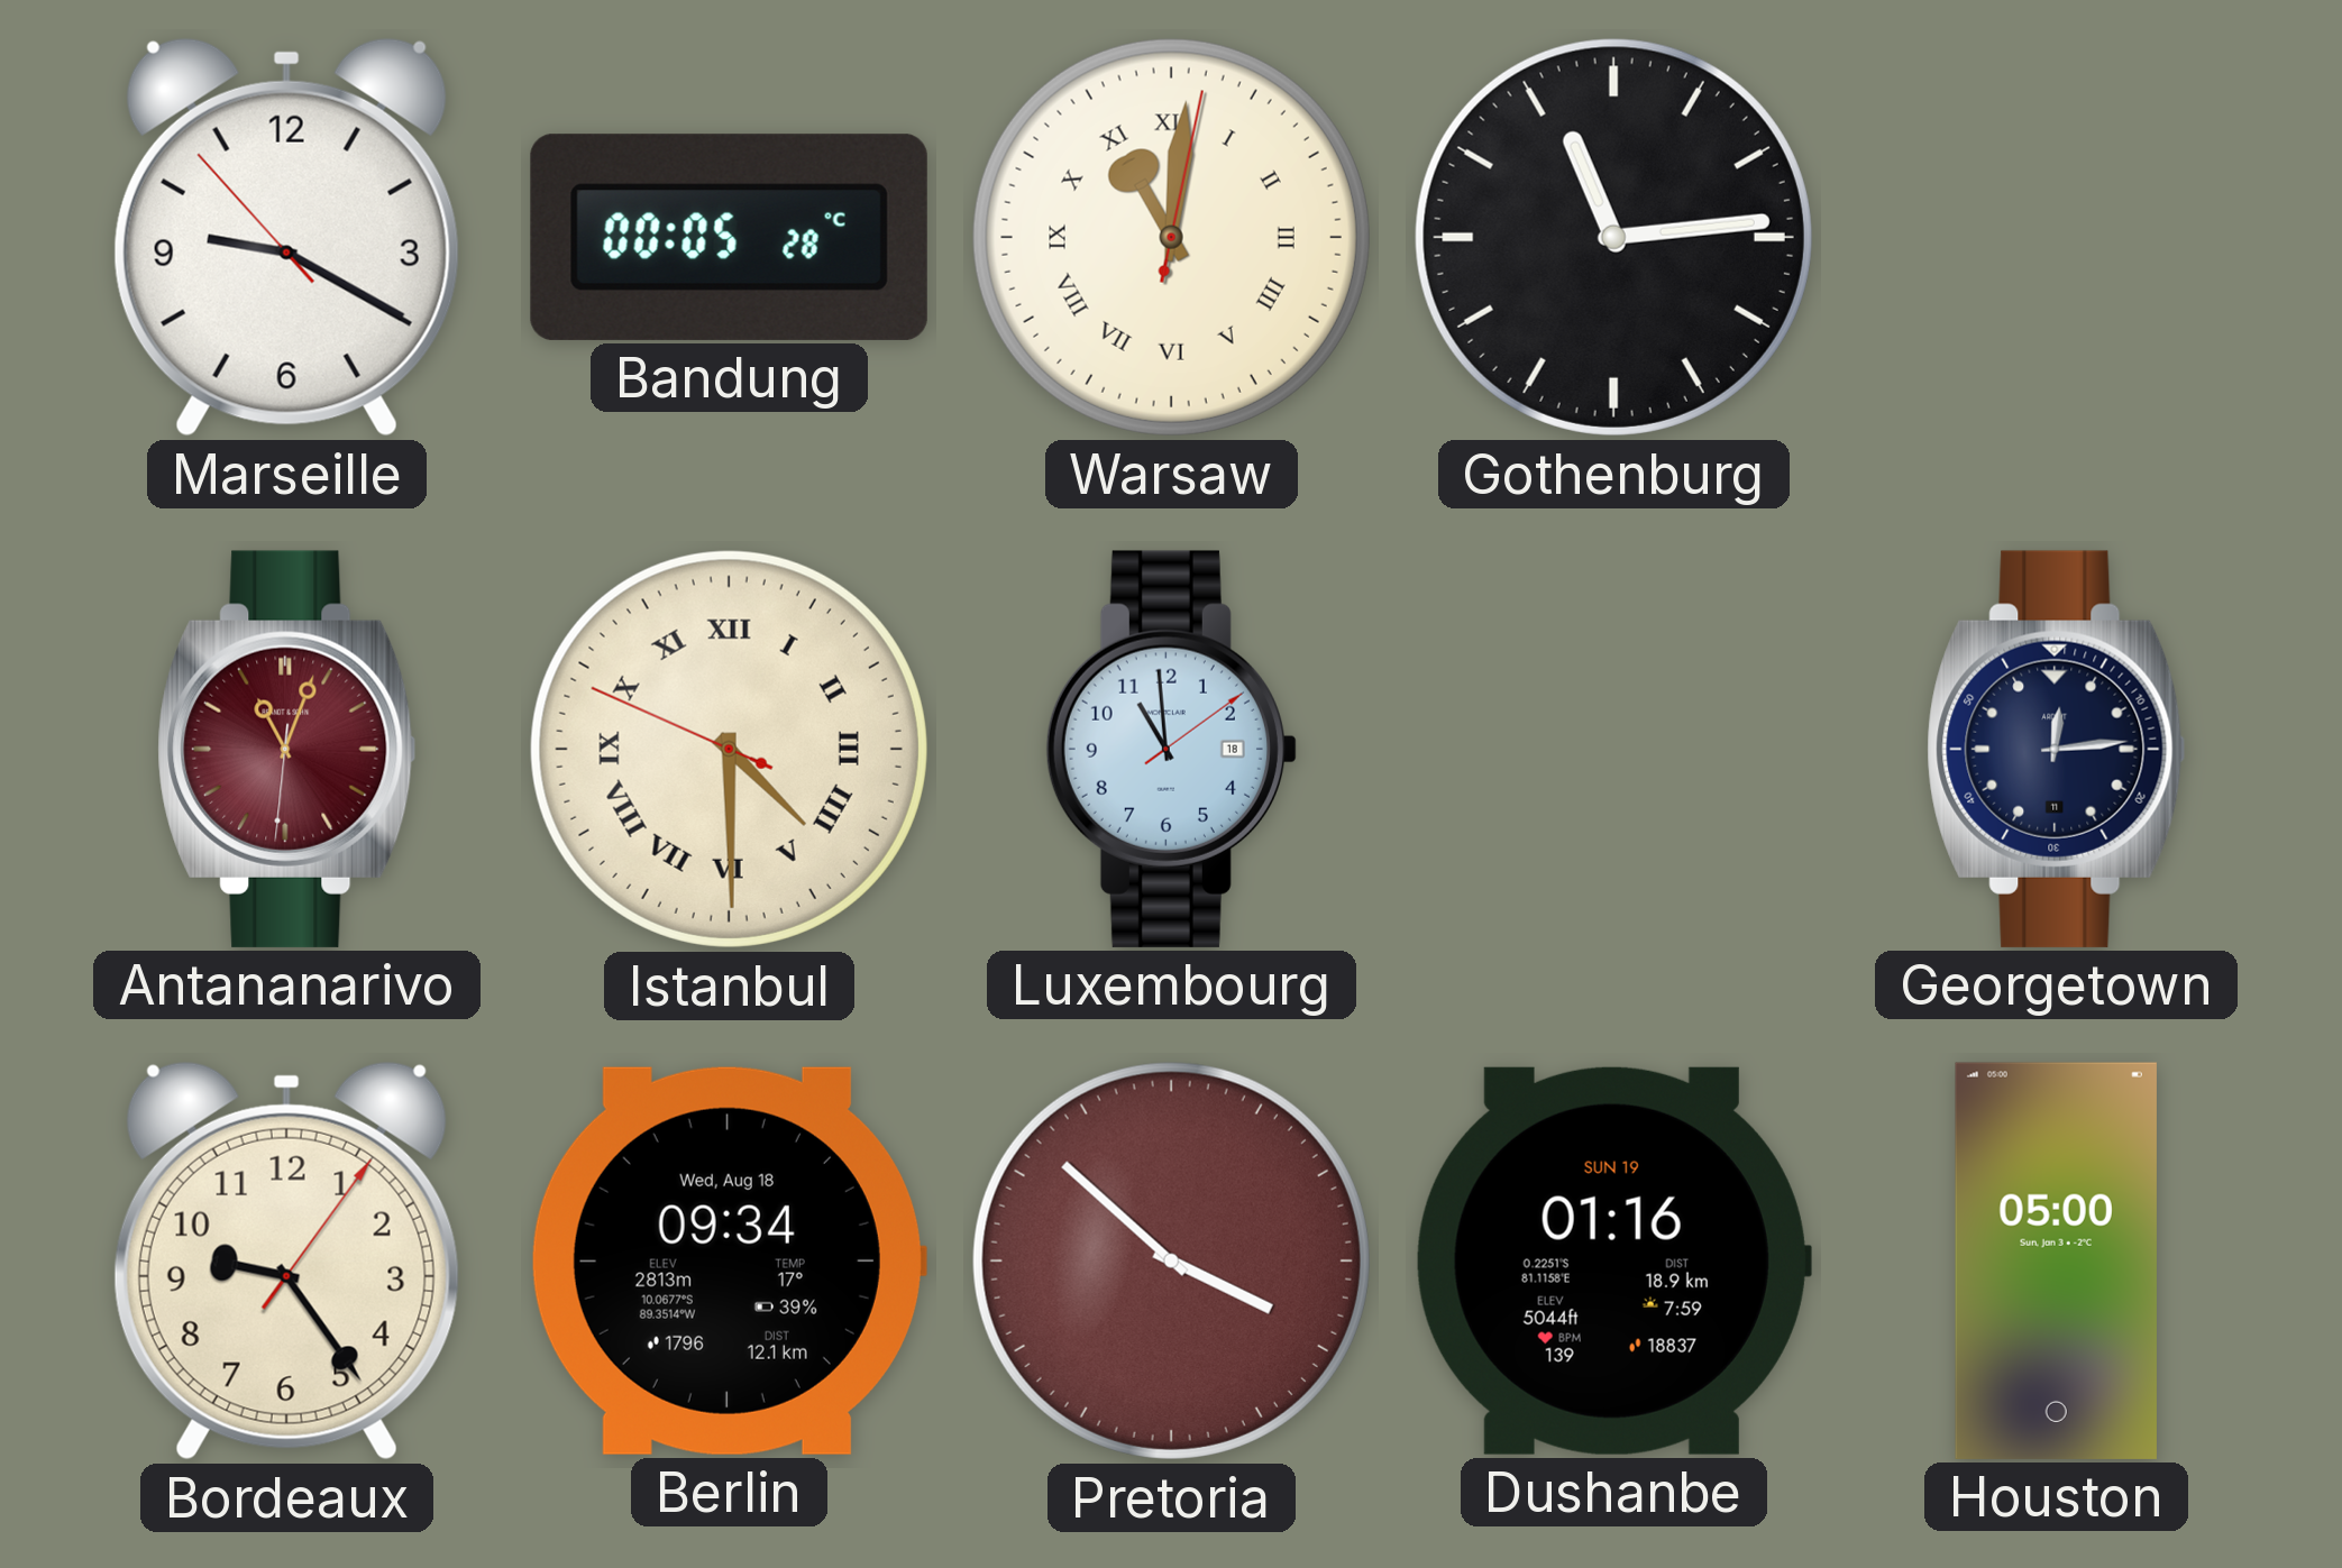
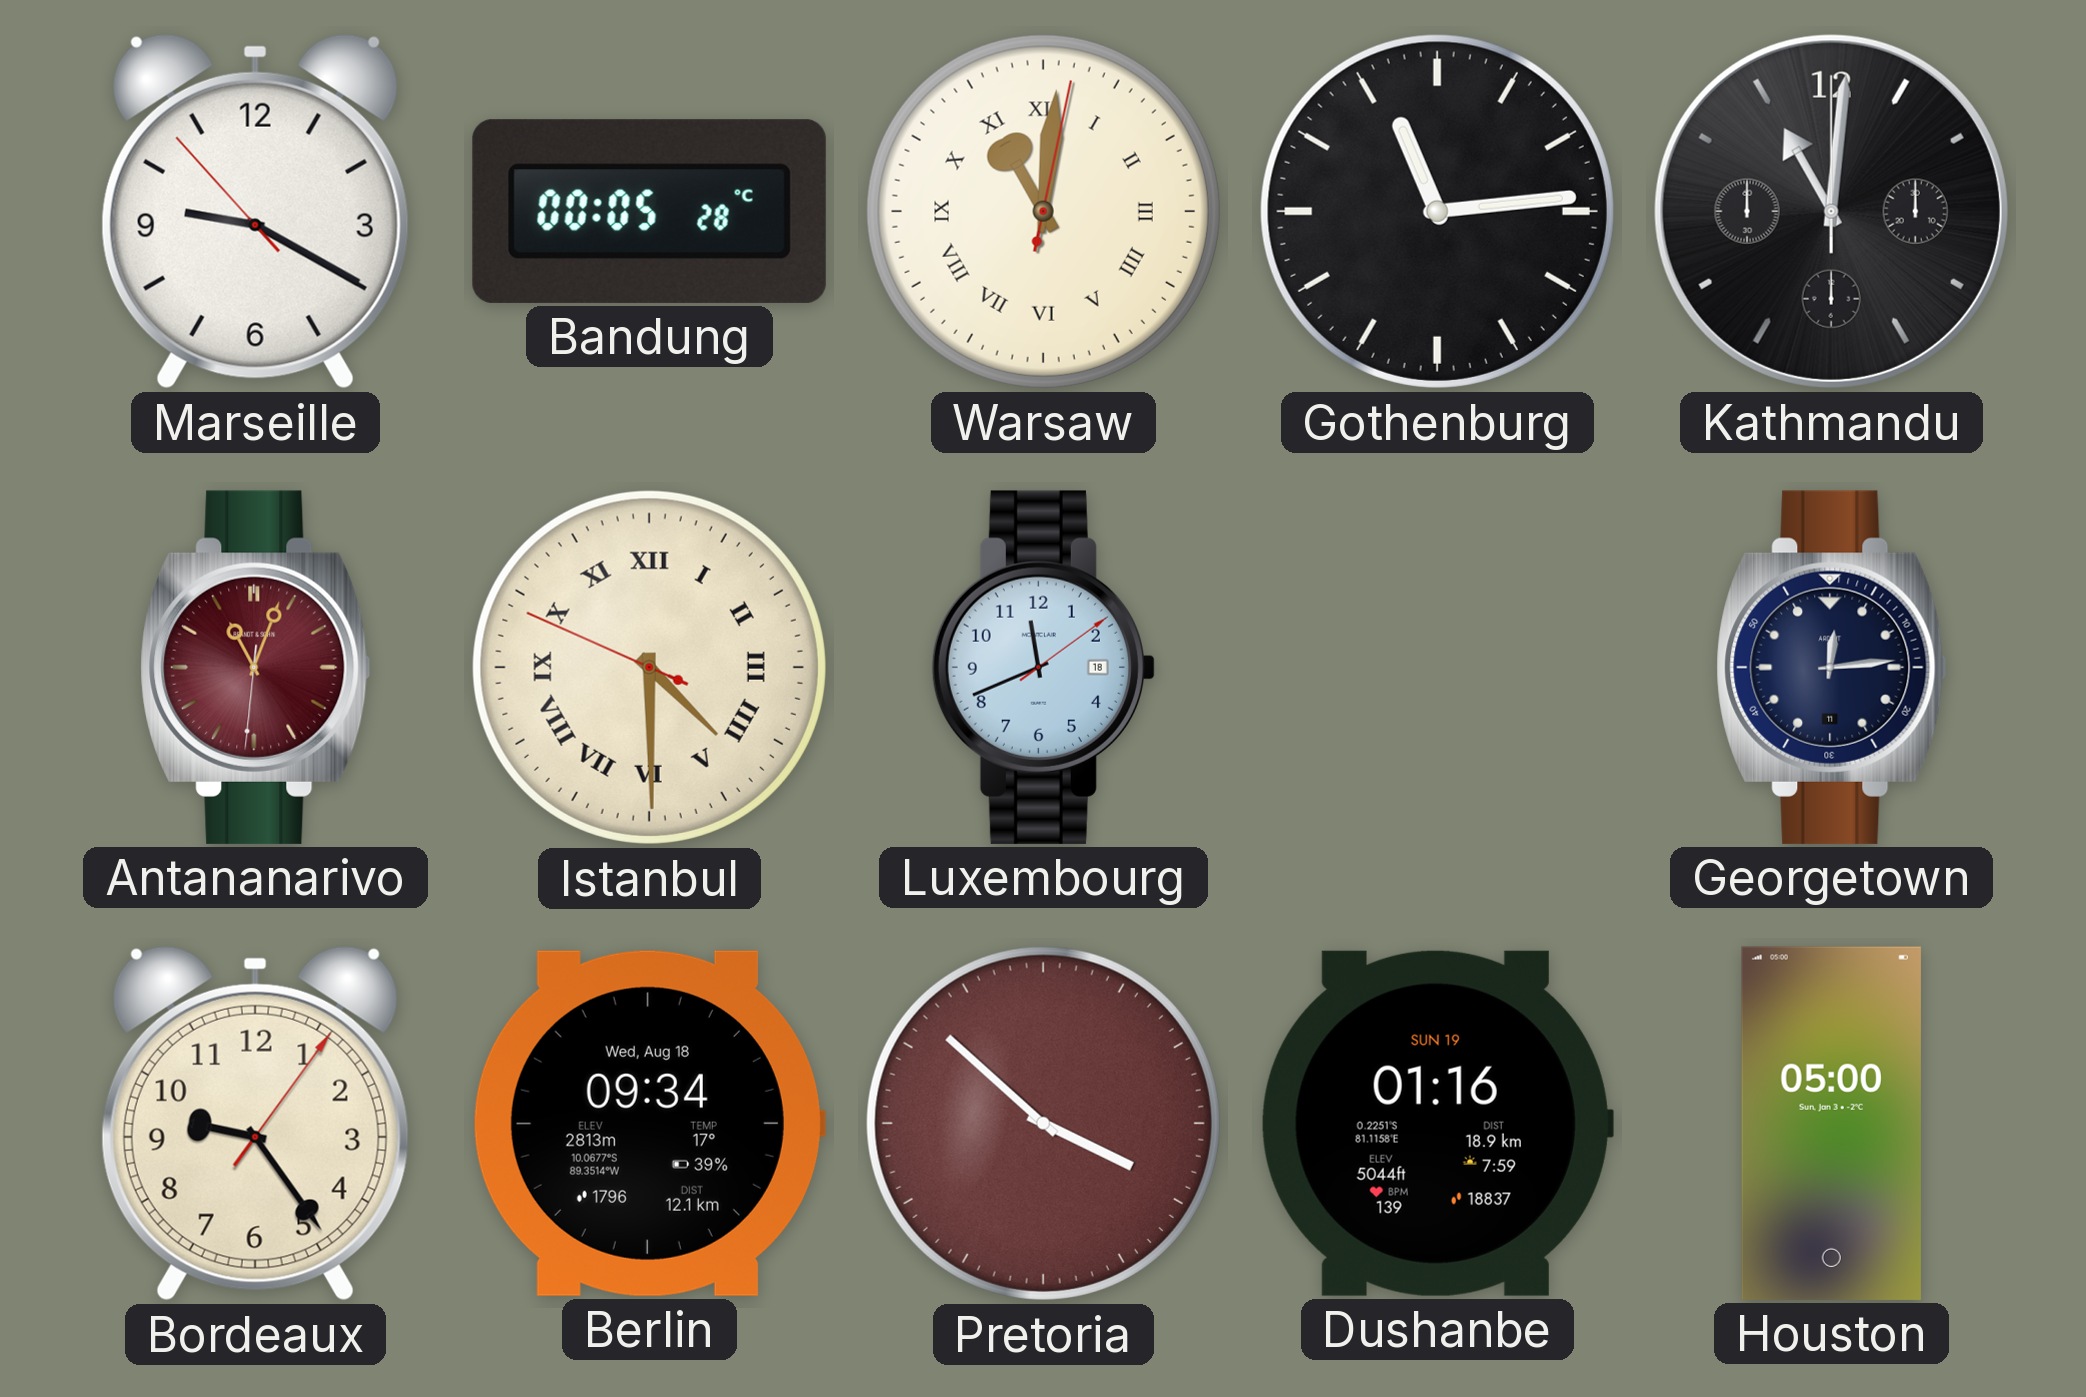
Kathmandu: none -> 11:01 (1831, 211)
Luxembourg: 10:59 -> 11:41 (1043, 667)
